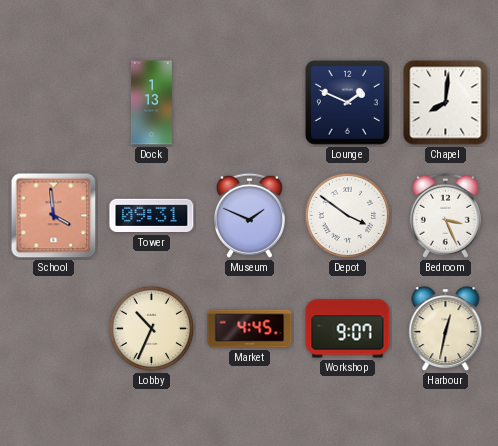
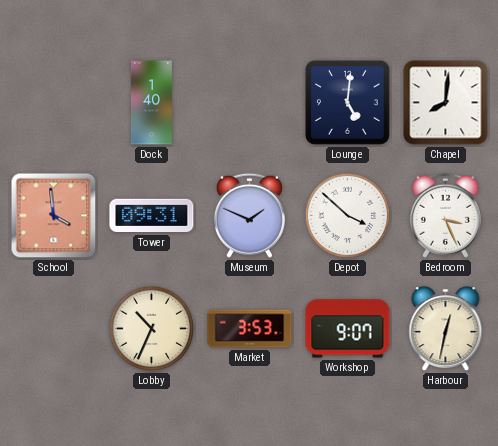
Dock: 1:13 -> 1:40 (151, 103)
Lounge: 1:49 -> 5:01 (347, 102)
Depot: 3:51 -> 3:52 (348, 216)
Market: 4:45 -> 3:53 (250, 329)
